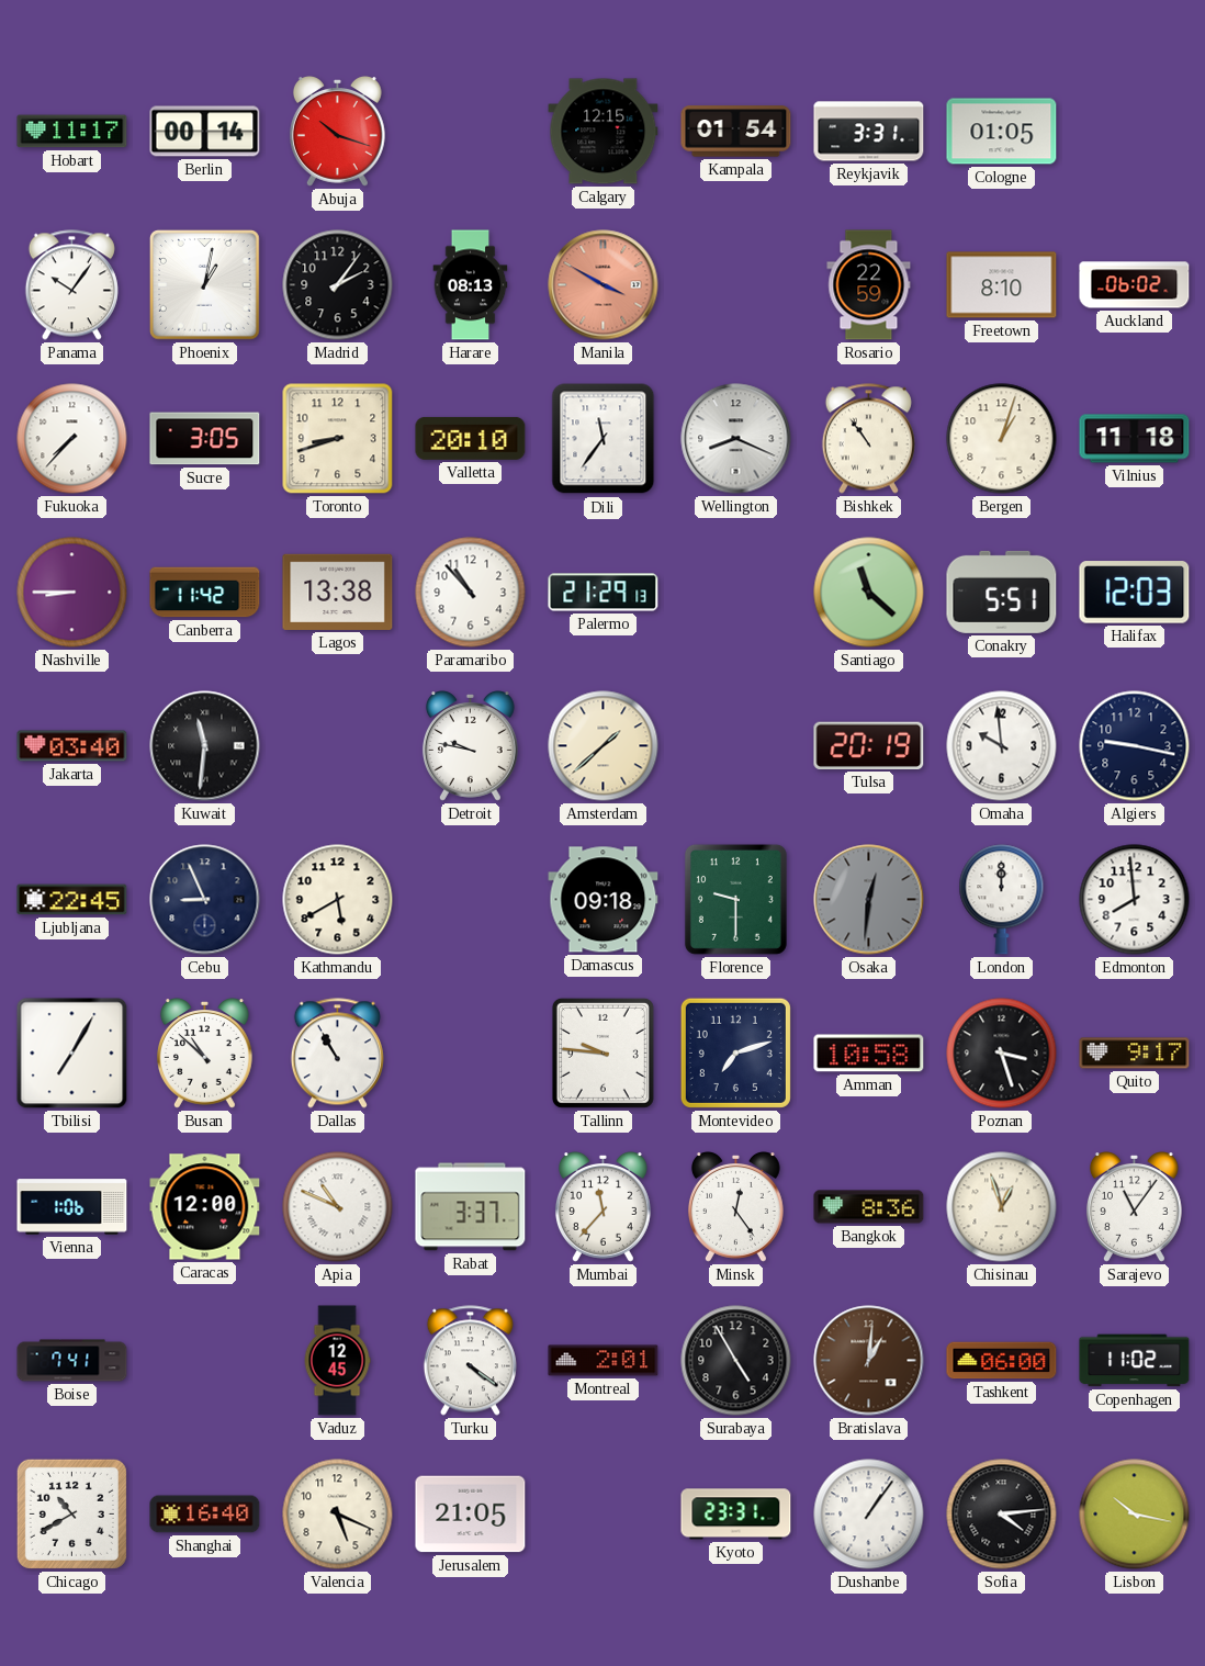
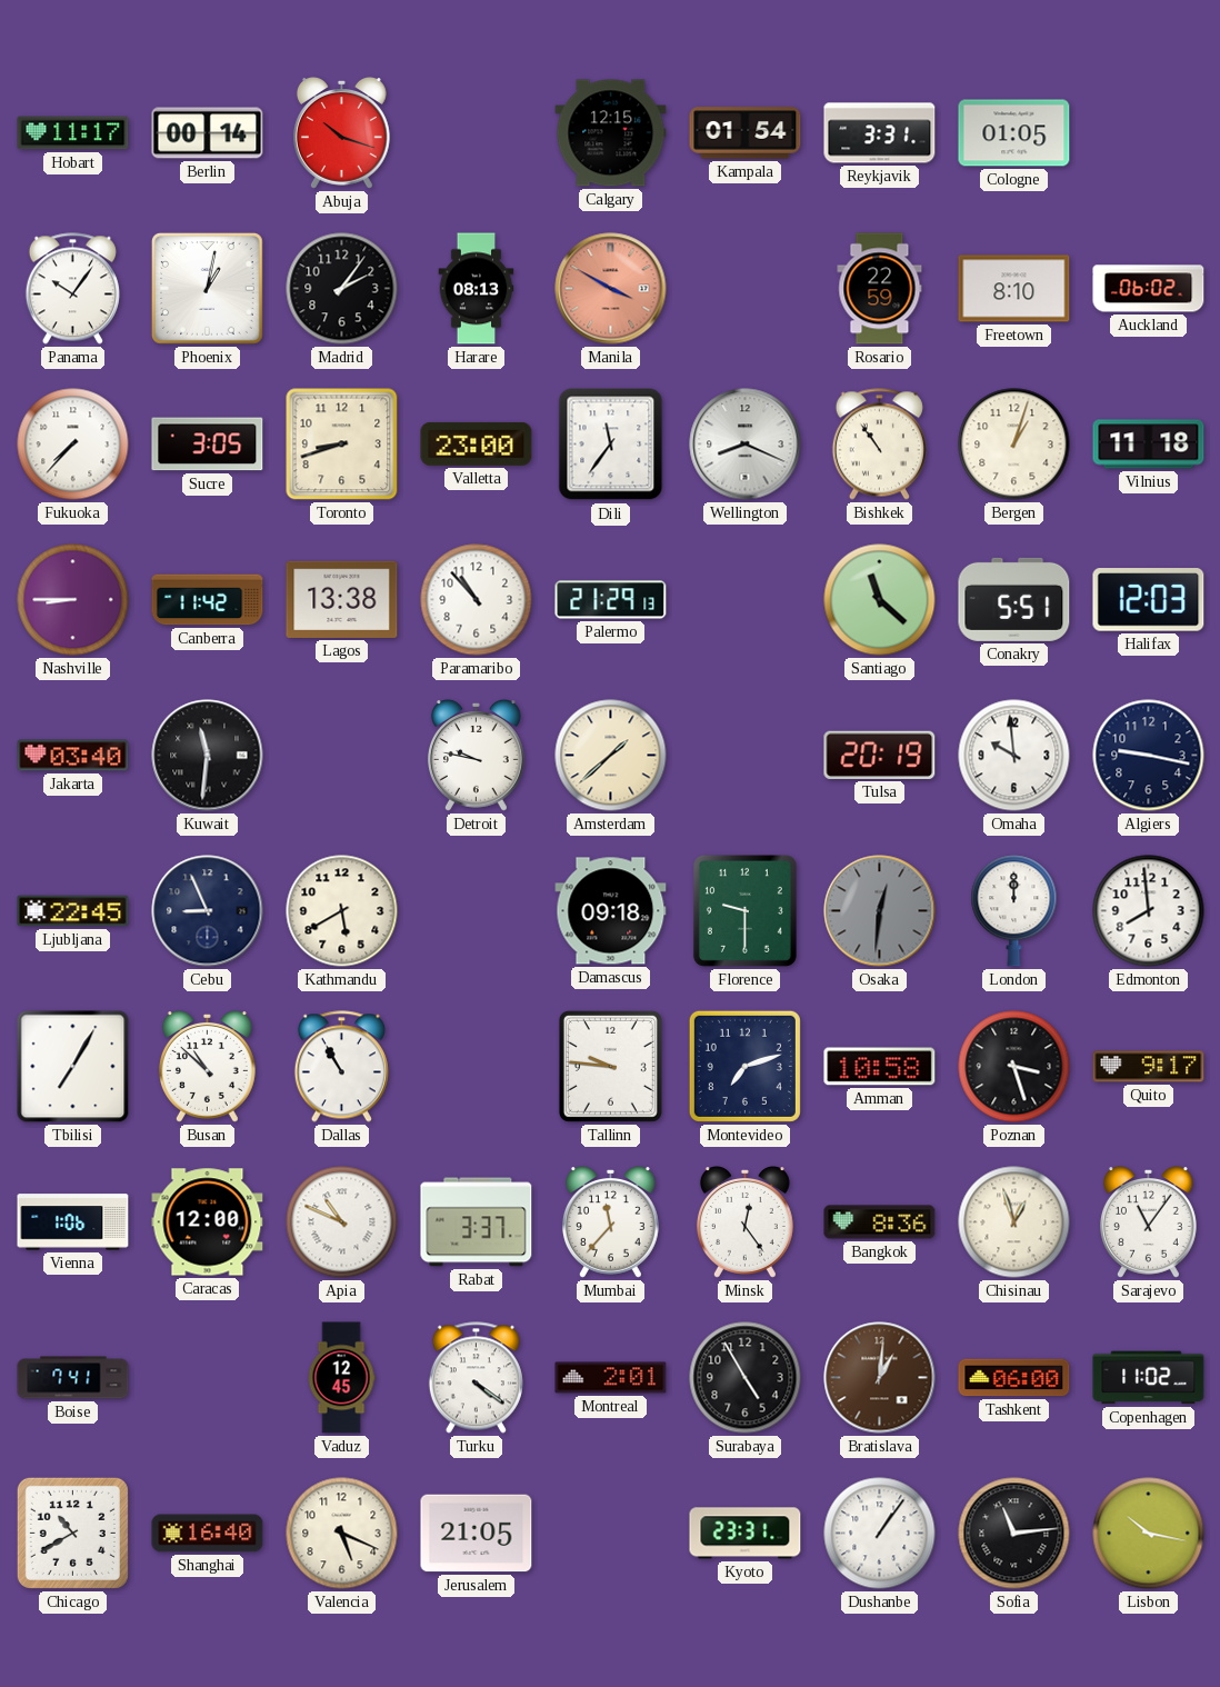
Valletta: 20:10 -> 23:00 (477, 443)
Sofia: 4:14 -> 11:14 (1014, 1534)
